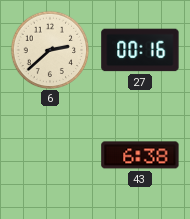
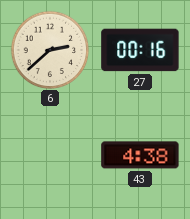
43: 6:38 -> 4:38 (140, 155)
